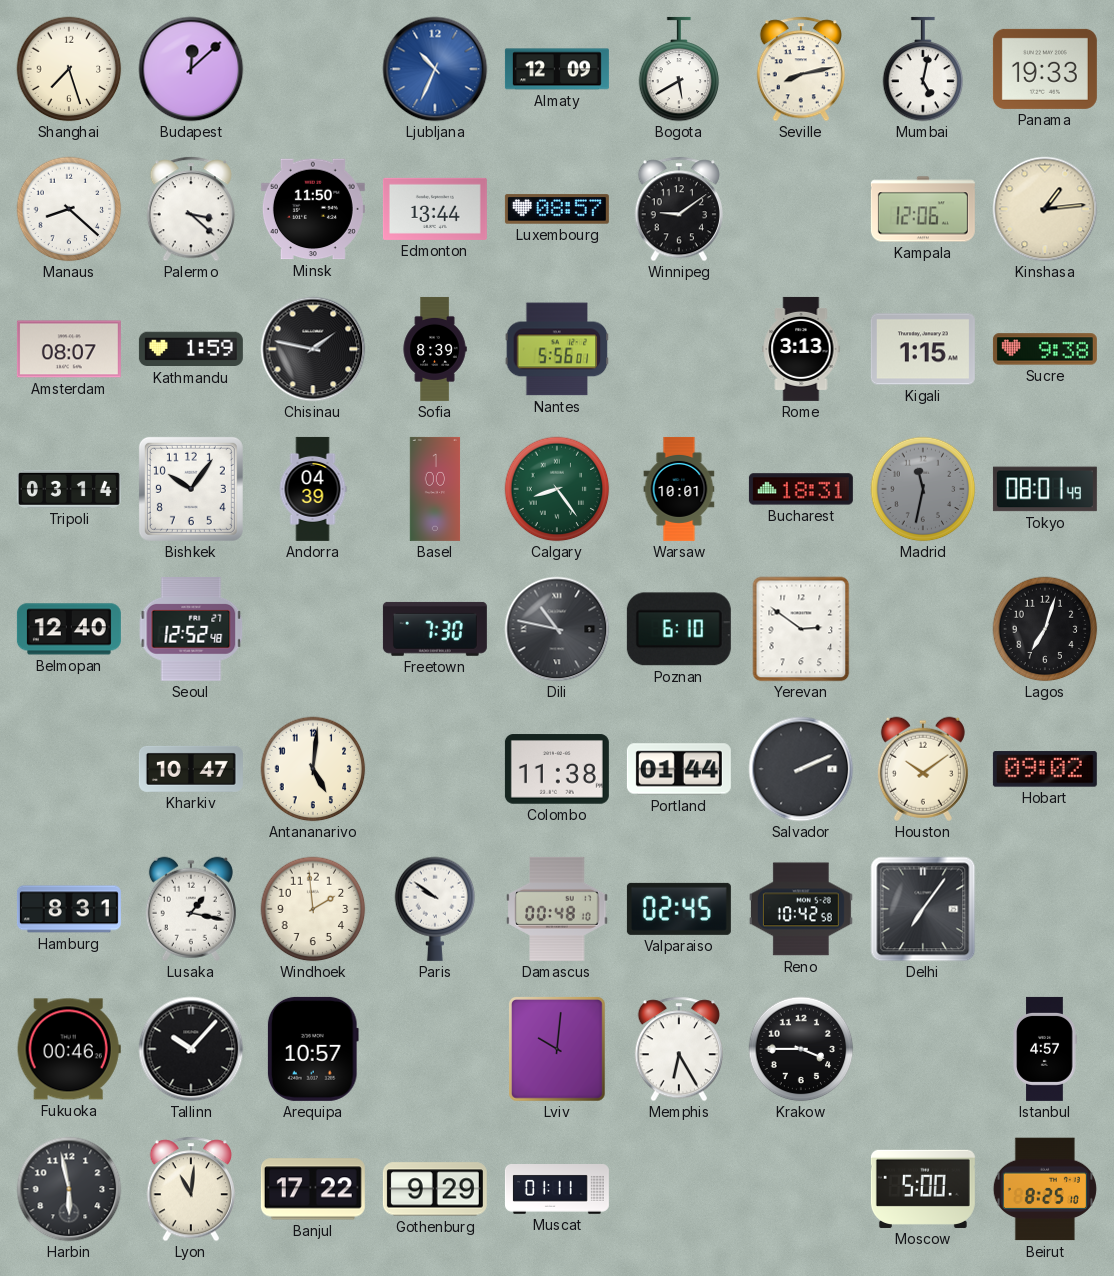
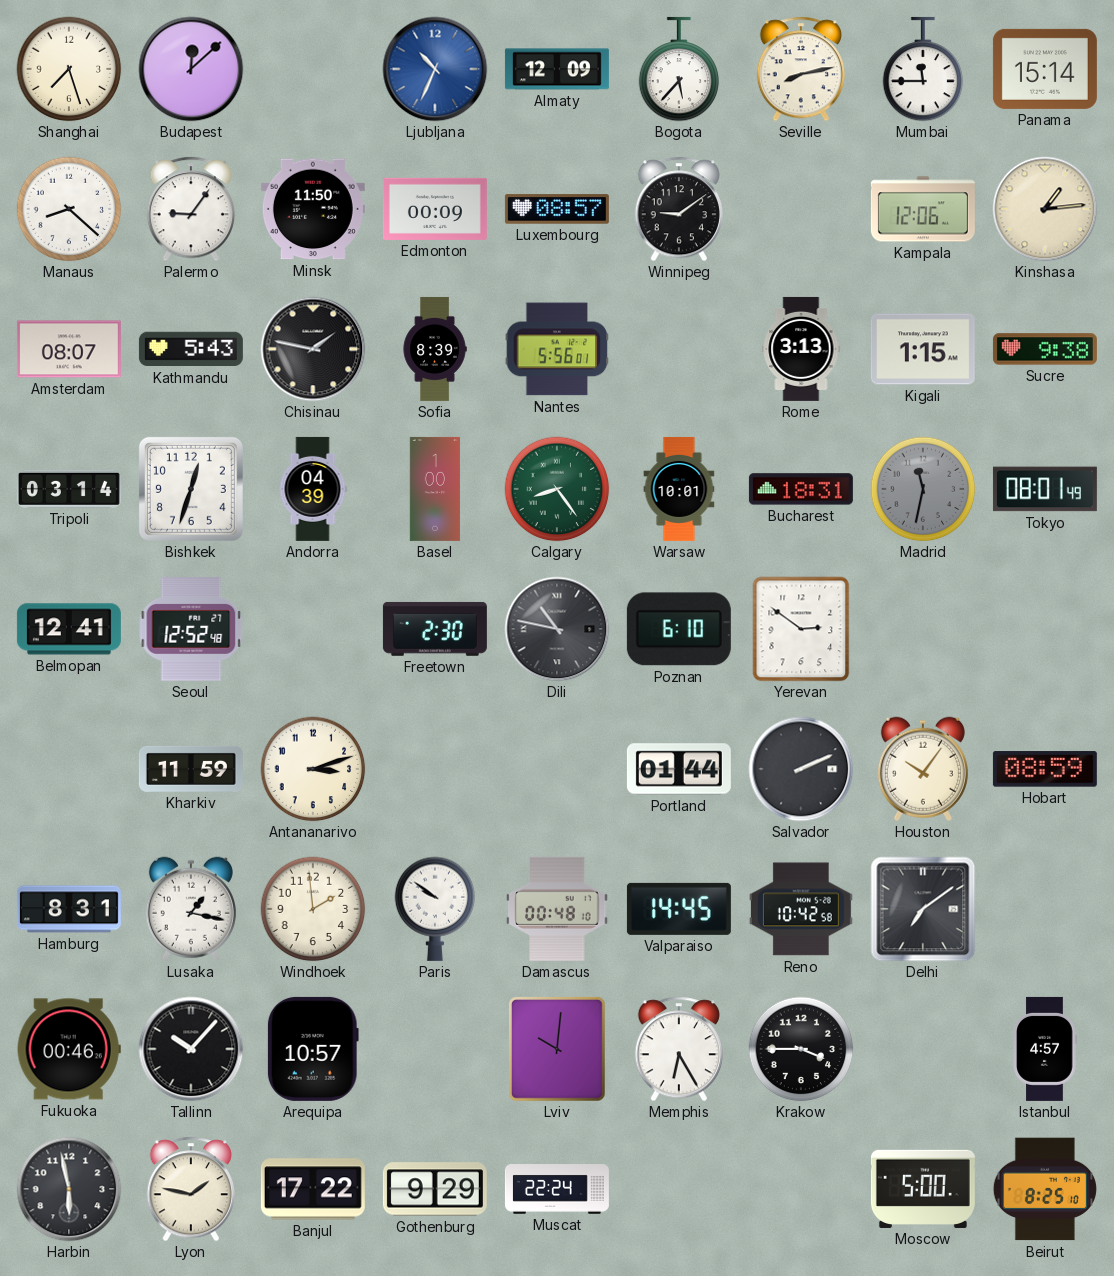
Bogota: 5:40 -> 5:37 (679, 69)
Mumbai: 5:02 -> 11:45 (923, 69)
Panama: 19:33 -> 15:14 (1045, 69)
Palermo: 3:22 -> 9:06 (190, 209)
Edmonton: 13:44 -> 00:09 (435, 209)
Kathmandu: 1:59 -> 5:43 (191, 349)
Bishkek: 10:06 -> 12:33 (191, 489)
Belmopan: 12:40 -> 12:41 (69, 629)
Freetown: 7:30 -> 2:30 (435, 629)
Lagos: 7:03 -> none (1045, 629)
Kharkiv: 10:47 -> 11:59 (191, 769)
Antananarivo: 5:01 -> 3:12 (313, 769)
Colombo: 11:38 -> none (557, 769)
Houston: 10:09 -> 10:06 (923, 769)
Hobart: 09:02 -> 08:59 (1045, 769)
Valparaiso: 02:45 -> 14:45 (679, 909)
Delhi: 7:06 -> 7:09 (923, 909)
Lyon: 11:01 -> 1:47 (190, 1189)
Muscat: 01:11 -> 22:24 (557, 1190)
